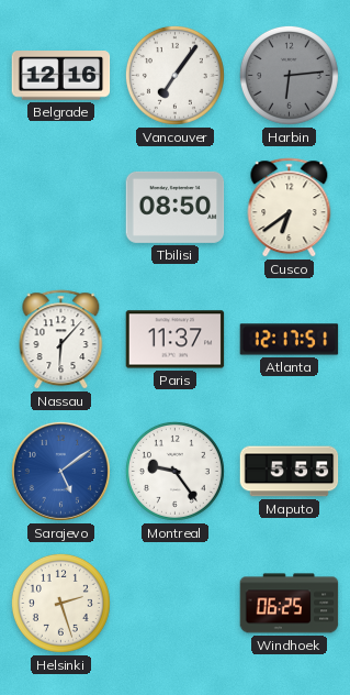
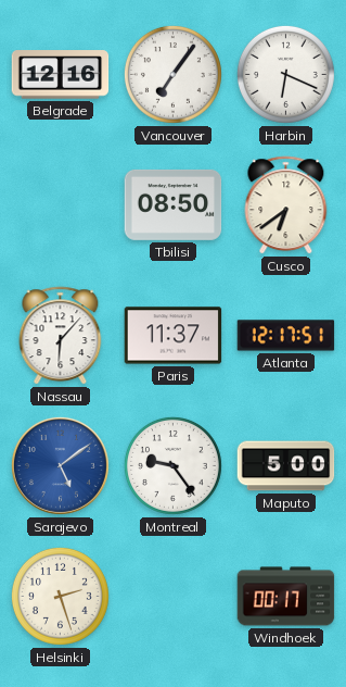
Harbin: 6:14 -> 6:19 (285, 74)
Harbin dial: grey -> white (285, 74)
Maputo: 5:55 -> 5:00 (286, 466)
Windhoek: 06:25 -> 00:17 (286, 597)
